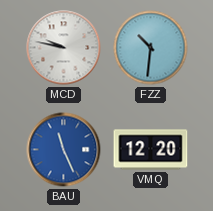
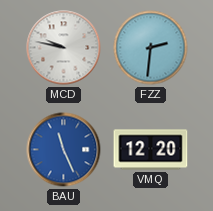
FZZ: 10:31 -> 2:31 (151, 48)
